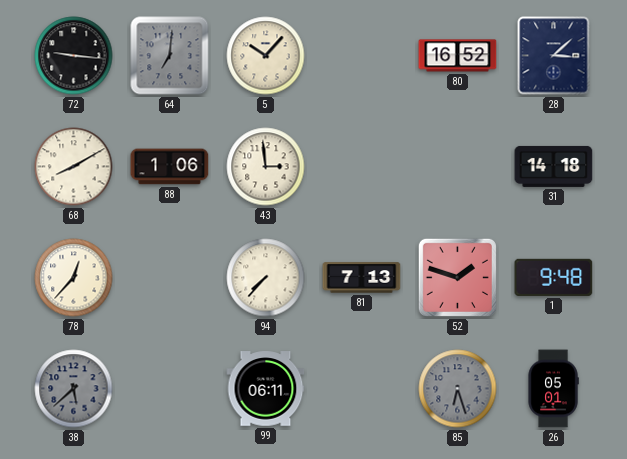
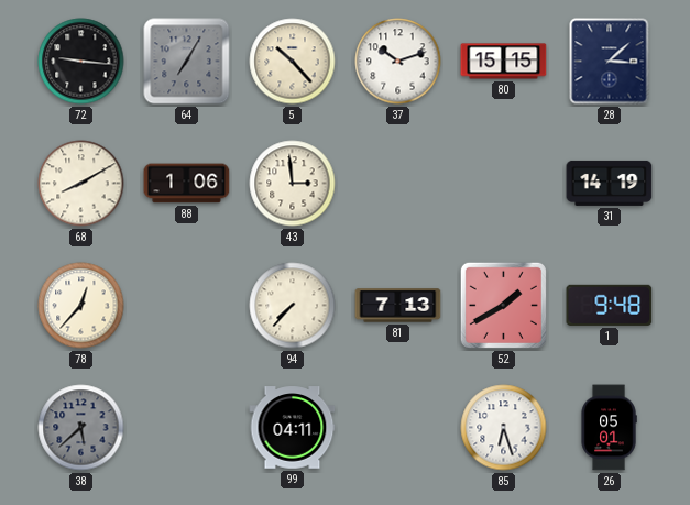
64: 7:01 -> 7:05 (187, 62)
5: 10:07 -> 10:23 (293, 62)
37: none -> 10:12 (398, 62)
80: 16:52 -> 15:15 (504, 62)
31: 14:18 -> 14:19 (610, 183)
52: 1:48 -> 1:40 (503, 305)
99: 06:11 -> 04:11 (293, 428)
85 dial: grey -> white (504, 428)
